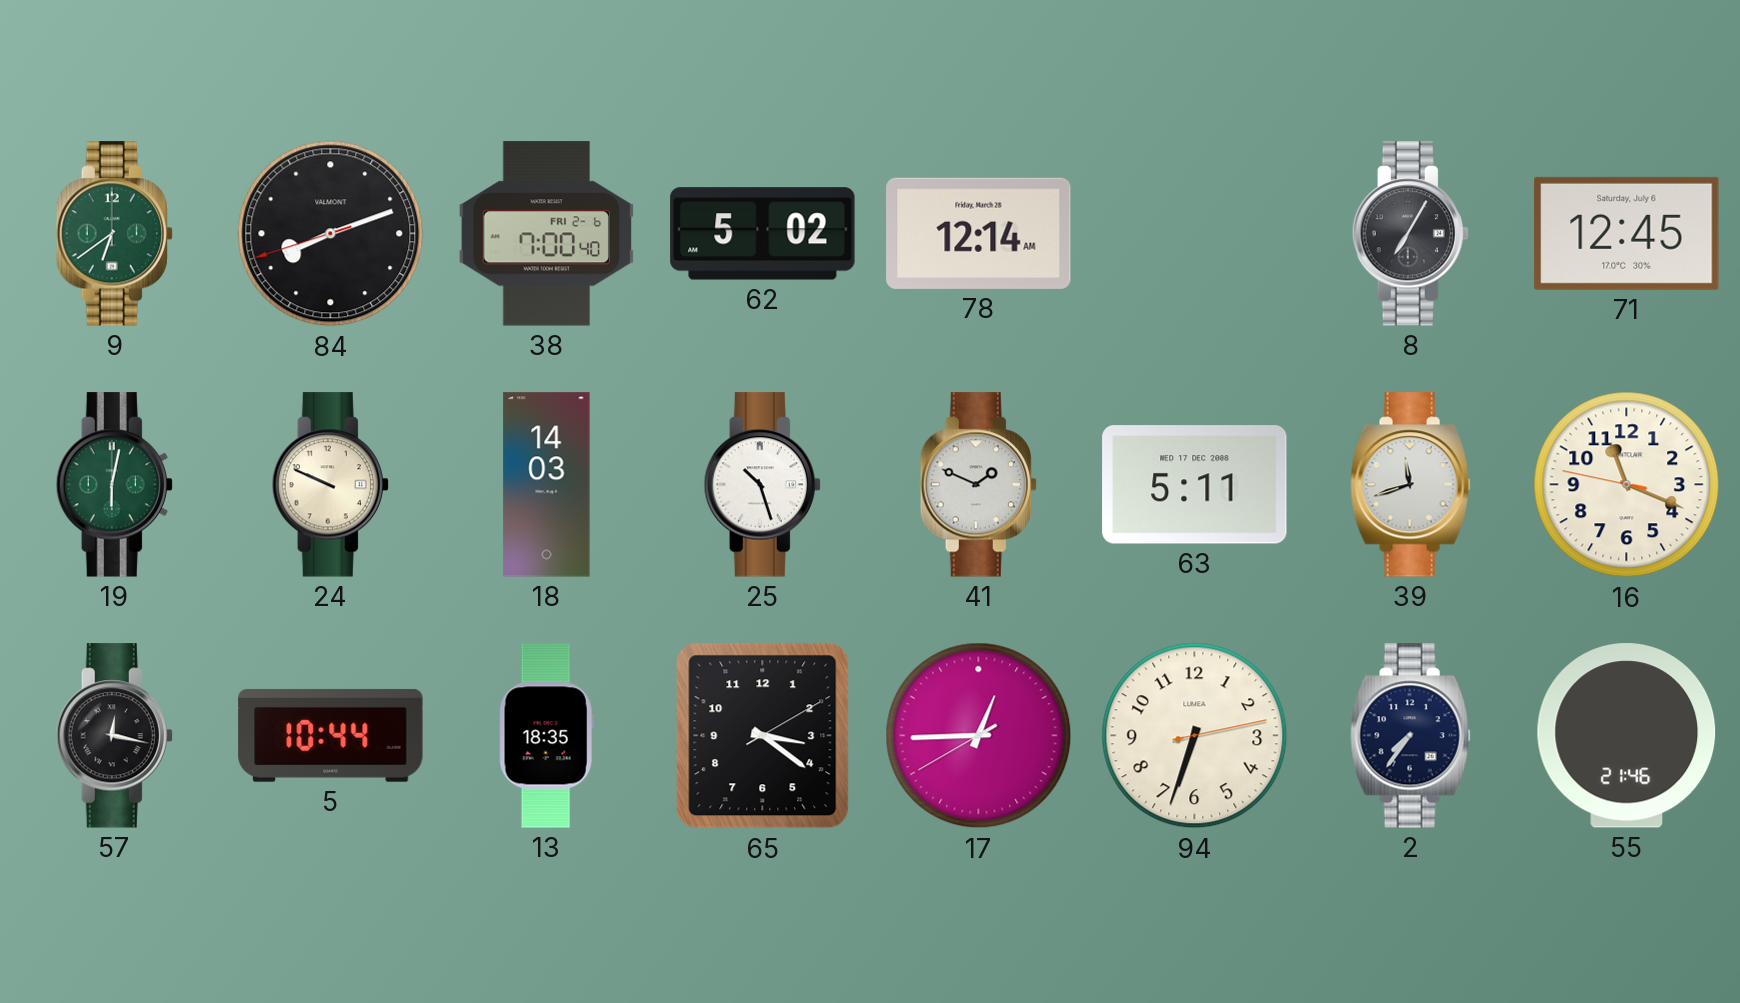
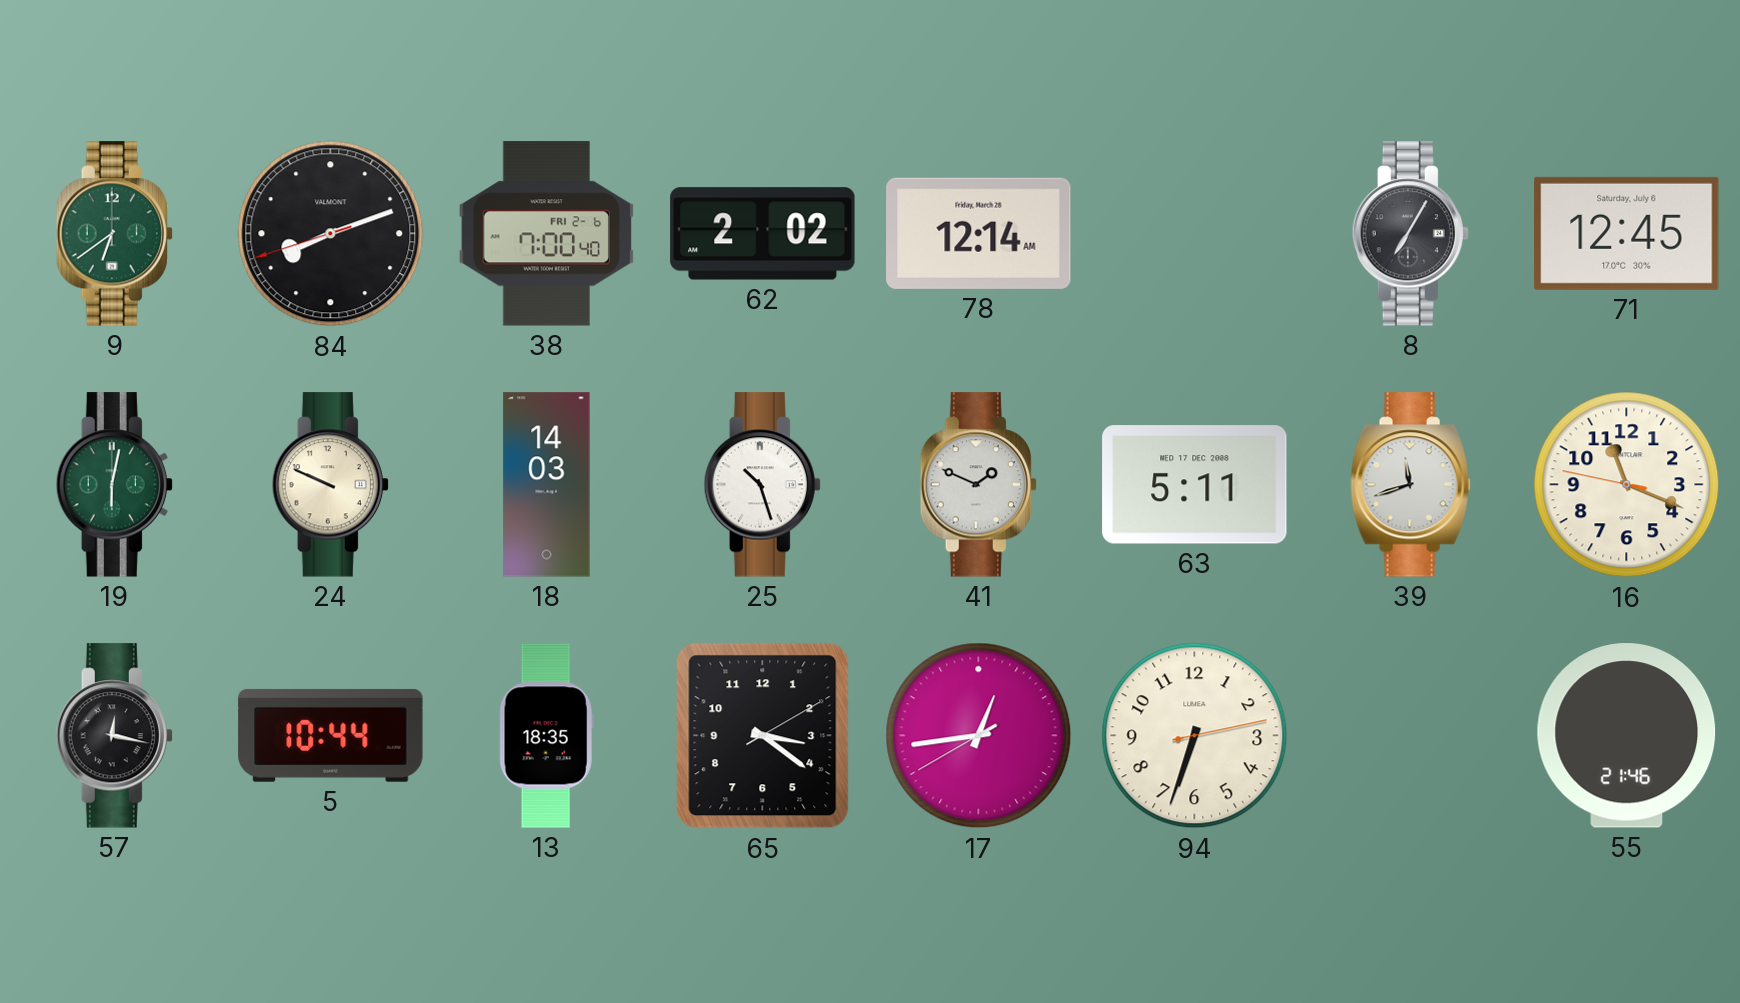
62: 5:02 -> 2:02 (763, 234)
17: 12:44 -> 12:43 (979, 736)
2: 7:36 -> none (1411, 736)
